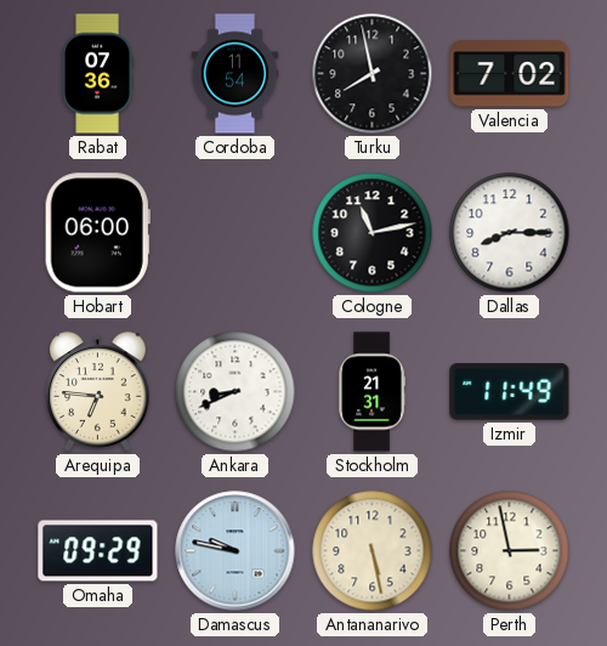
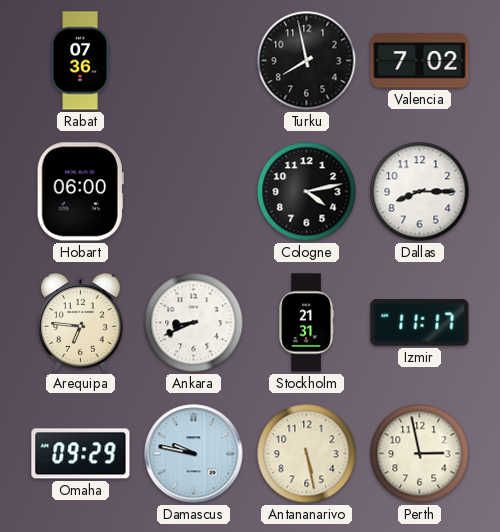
Cordoba: 11:54 -> none (236, 74)
Cologne: 11:13 -> 4:13 (307, 192)
Izmir: 11:49 -> 11:17 (420, 323)
